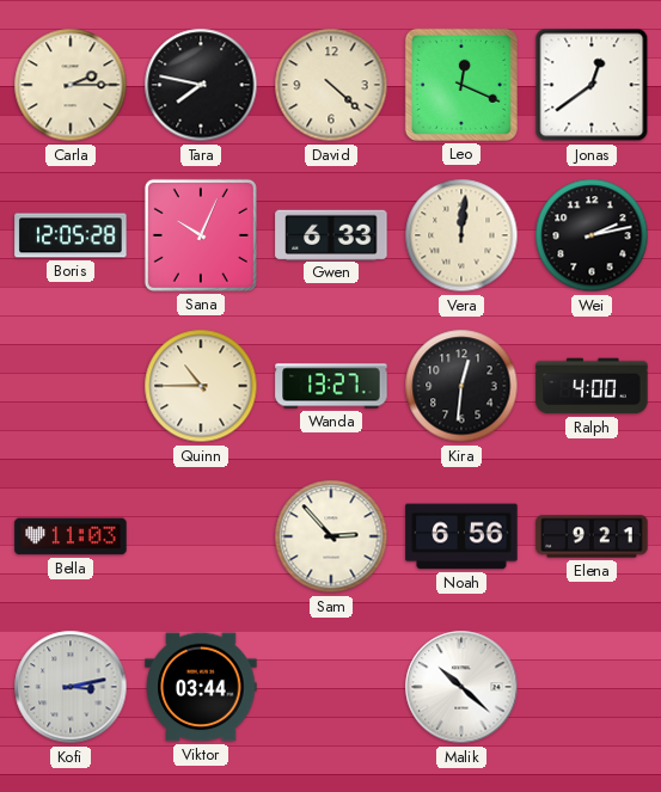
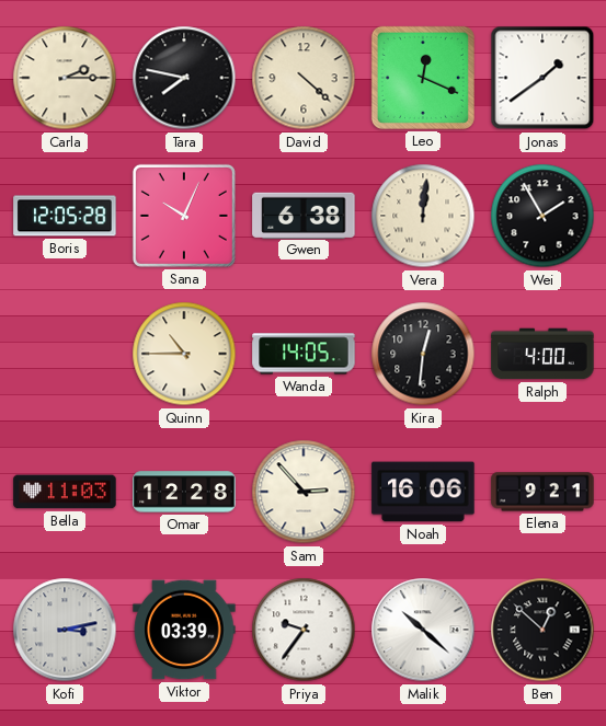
Jonas: 12:39 -> 1:39 (542, 78)
Gwen: 6:33 -> 6:38 (304, 215)
Wei: 2:13 -> 1:55 (542, 216)
Wanda: 13:27 -> 14:05 (304, 354)
Omar: none -> 12:28 (184, 492)
Noah: 6:56 -> 16:06 (423, 492)
Viktor: 03:44 -> 03:39 (184, 630)
Priya: none -> 9:36 (304, 630)
Ben: none -> 12:52 (542, 630)
